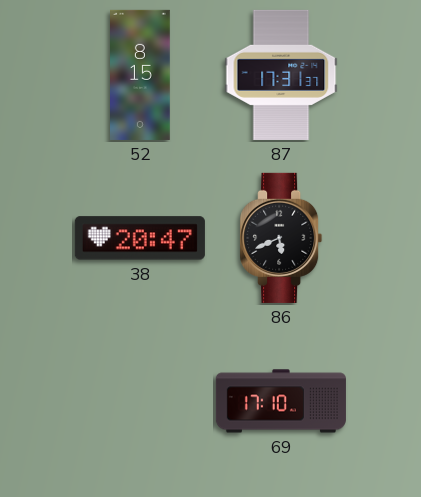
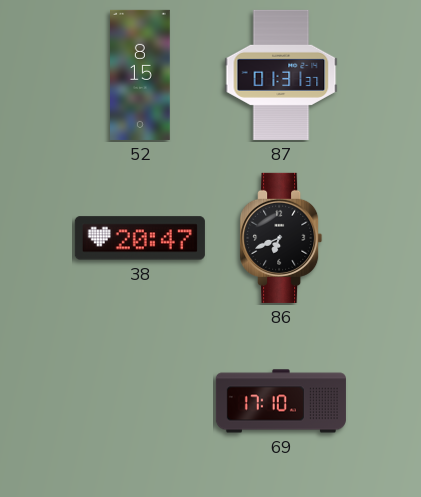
87: 17:31 -> 01:31 (281, 75)
86: 5:41 -> 6:41 (281, 238)
